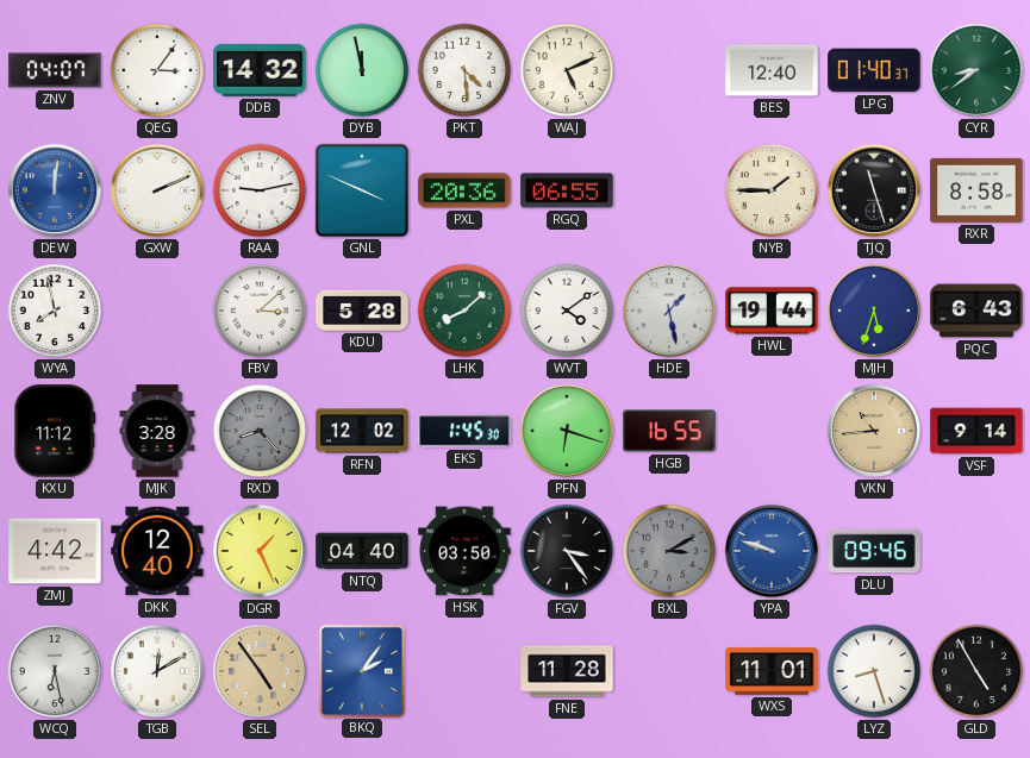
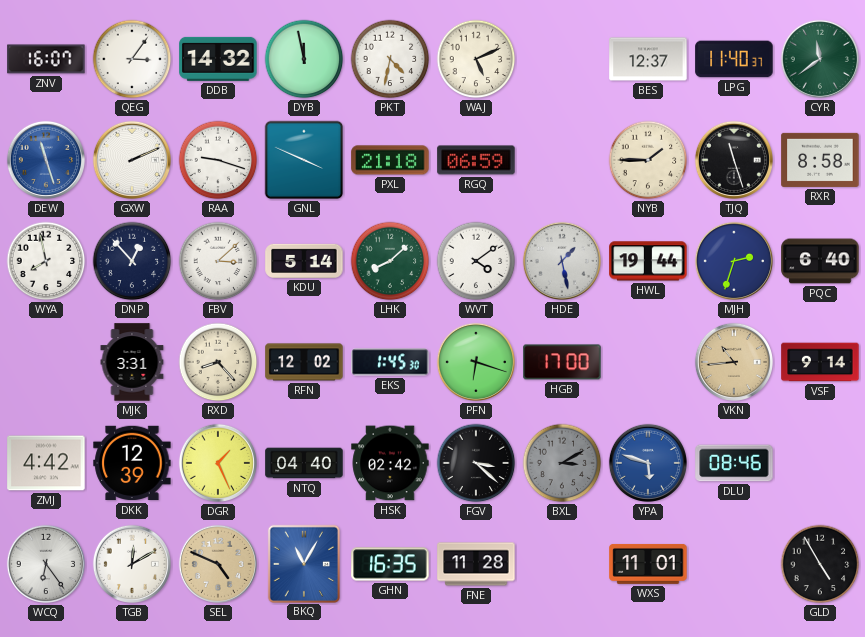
ZNV: 04:07 -> 16:07 (46, 59)
PKT: 4:29 -> 4:32 (390, 59)
BES: 12:40 -> 12:37 (648, 59)
LPG: 01:40 -> 11:40 (734, 59)
CYR: 8:39 -> 11:39 (820, 59)
DEW: 12:01 -> 11:27 (46, 160)
RAA: 9:13 -> 9:18 (218, 160)
PXL: 20:36 -> 21:18 (390, 160)
RGQ: 06:55 -> 06:59 (476, 160)
DNP: none -> 12:53 (132, 261)
KDU: 5:28 -> 5:14 (304, 261)
MJH: 5:33 -> 2:33 (734, 261)
PQC: 6:43 -> 6:40 (820, 261)
KXU: 11:12 -> none (55, 431)
MJK: 3:28 -> 3:31 (132, 362)
RXD dial: grey -> cream (218, 362)
HGB: 16:55 -> 17:00 (562, 362)
DKK: 12:40 -> 12:39 (132, 463)
HSK: 03:50 -> 02:42 (390, 463)
FGV: 3:24 -> 3:22 (476, 463)
YPA: 9:48 -> 5:48 (648, 463)
DLU: 09:46 -> 08:46 (734, 463)
WCQ: 6:28 -> 6:24 (46, 564)
SEL: 4:54 -> 4:49 (218, 564)
BKQ: 2:06 -> 11:05 (303, 563)
GHN: none -> 16:35 (390, 564)
LYZ: 8:27 -> none (874, 671)
